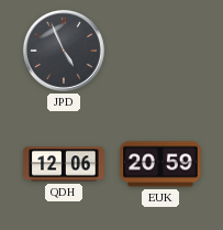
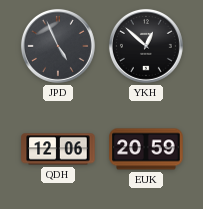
YKH: none -> 12:52 (146, 46)
